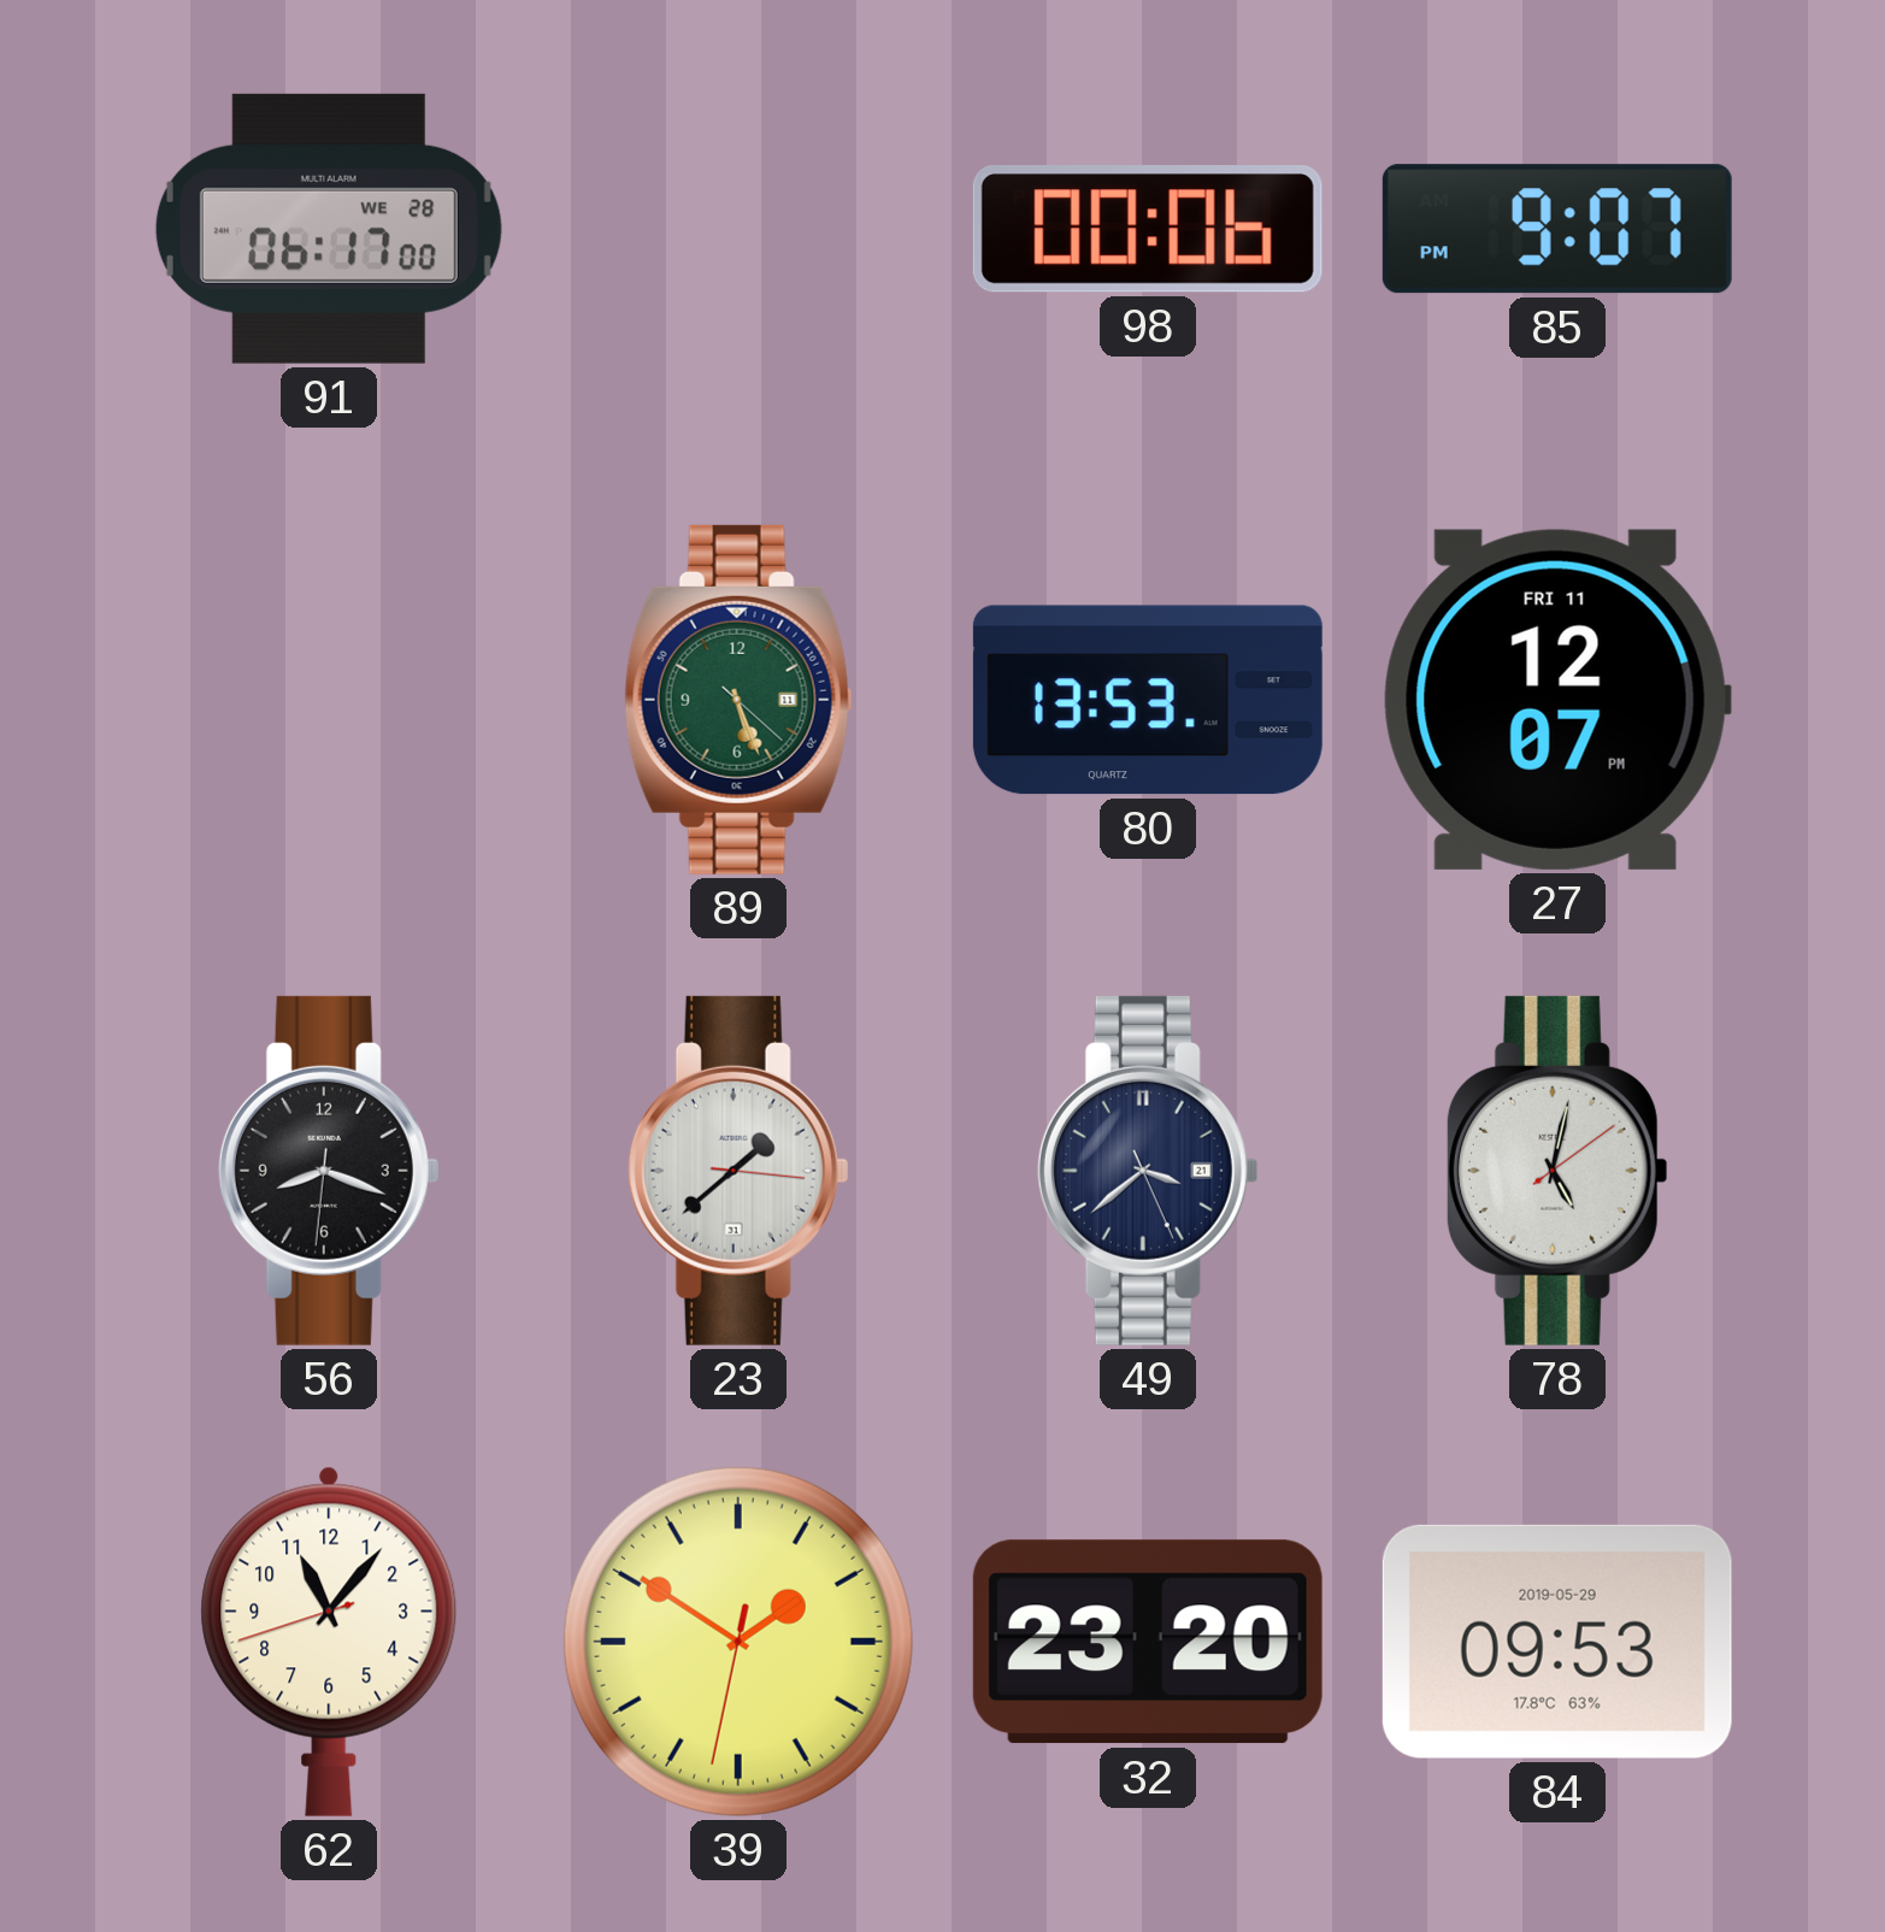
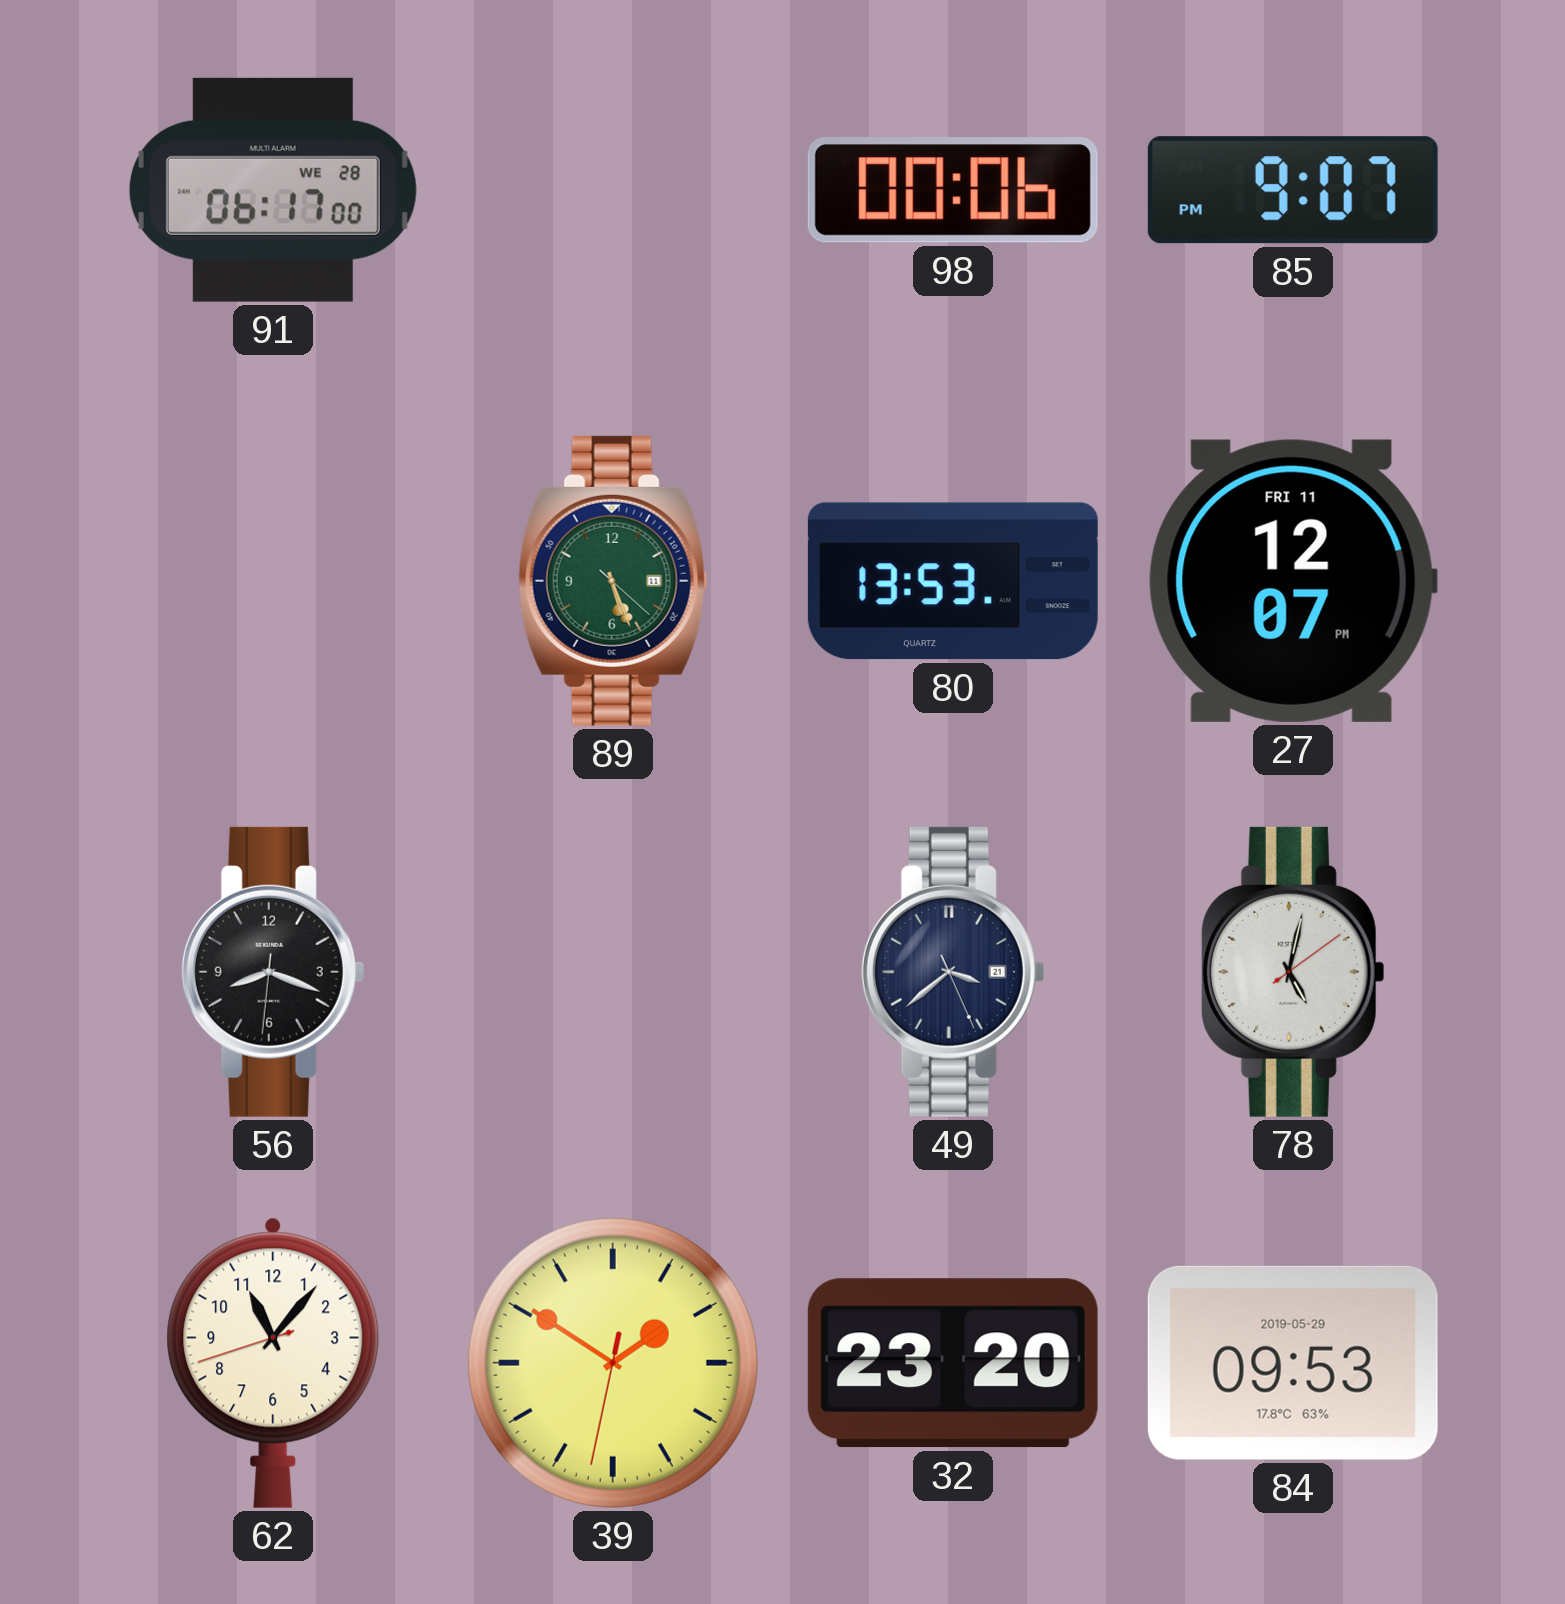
23: 1:38 -> none (738, 1171)
